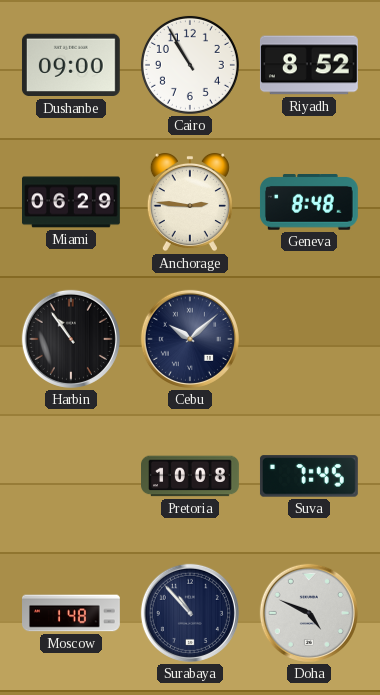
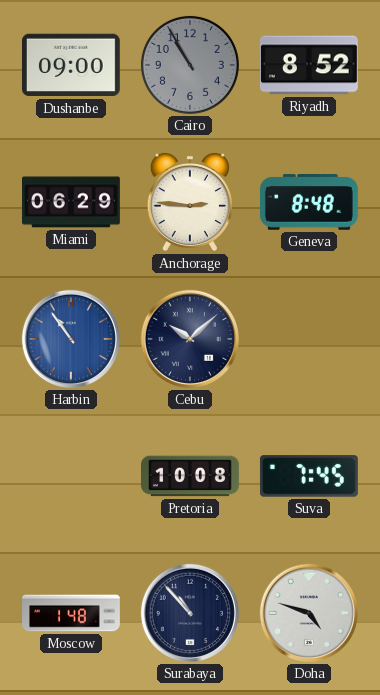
Cairo dial: white -> grey (190, 65)
Harbin dial: black -> blue (71, 339)
Doha: 4:49 -> 4:48 (309, 613)
